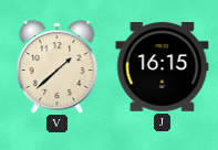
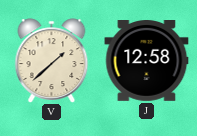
J: 16:15 -> 12:58 (147, 61)
